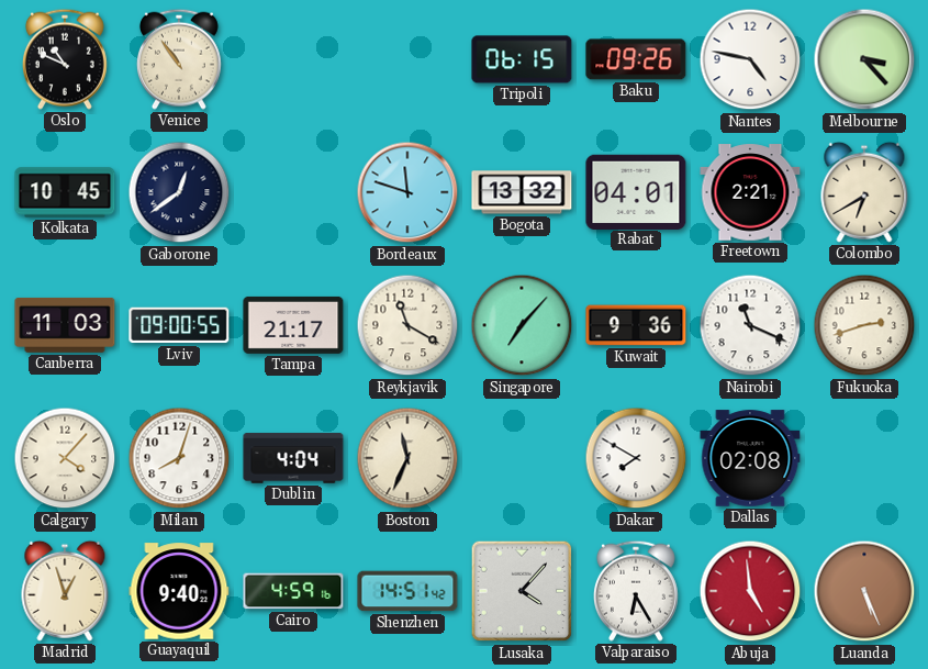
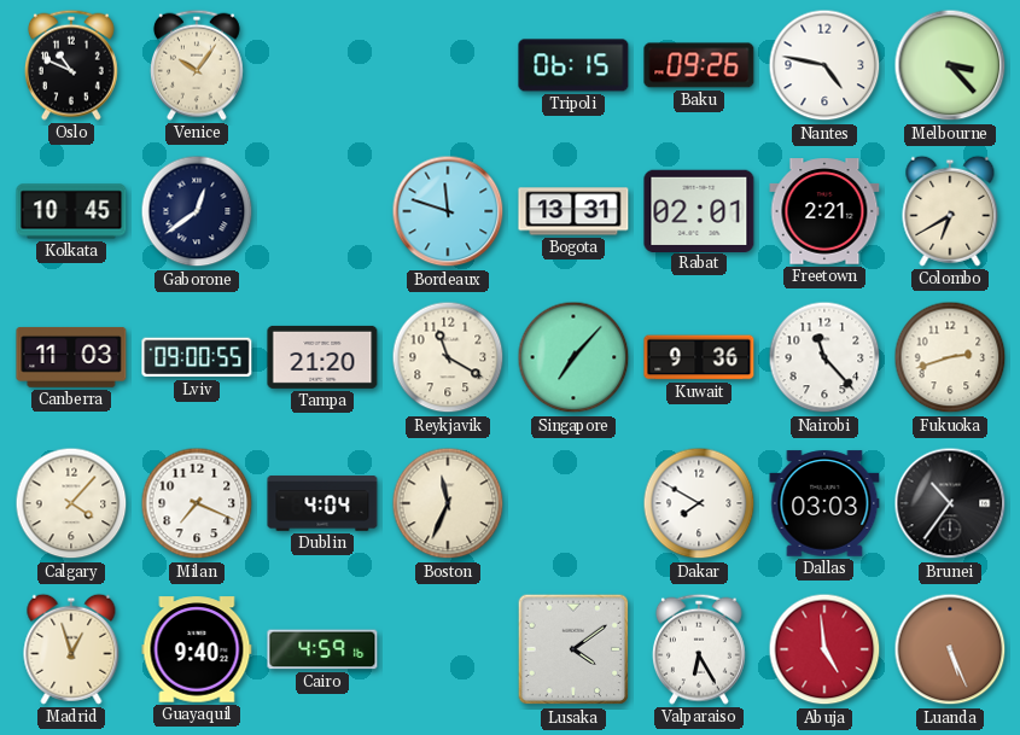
Venice: 10:54 -> 10:06 (197, 65)
Bogota: 13:32 -> 13:31 (573, 211)
Rabat: 04:01 -> 02:01 (699, 210)
Tampa: 21:17 -> 21:20 (322, 357)
Nairobi: 11:19 -> 11:23 (824, 357)
Milan: 8:03 -> 7:19 (197, 503)
Dallas: 02:08 -> 03:03 (824, 503)
Brunei: none -> 10:36 (950, 503)
Shenzhen: 14:51 -> none (407, 591)
Lusaka: 4:07 -> 4:09 (573, 649)
